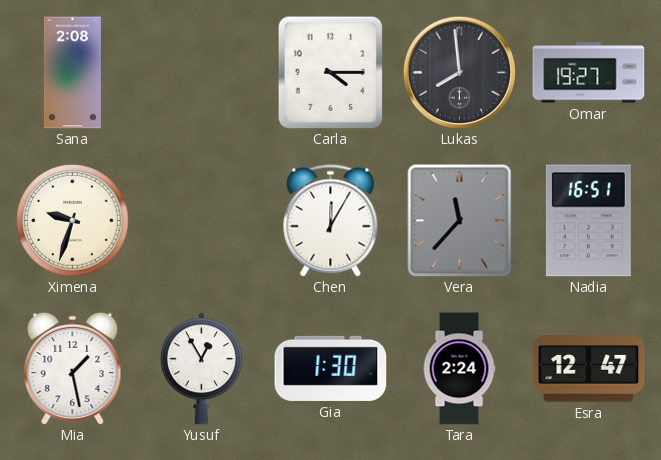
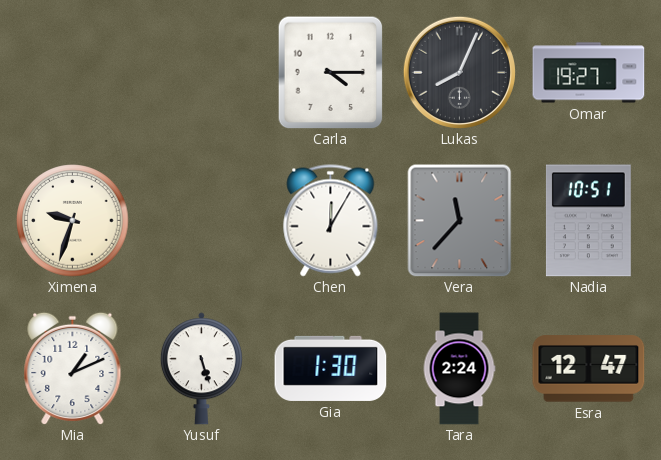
Sana: 2:08 -> none (72, 73)
Lukas: 7:59 -> 8:04 (459, 72)
Nadia: 16:51 -> 10:51 (588, 221)
Mia: 1:28 -> 1:11 (73, 368)
Yusuf: 12:55 -> 5:27 (201, 369)
